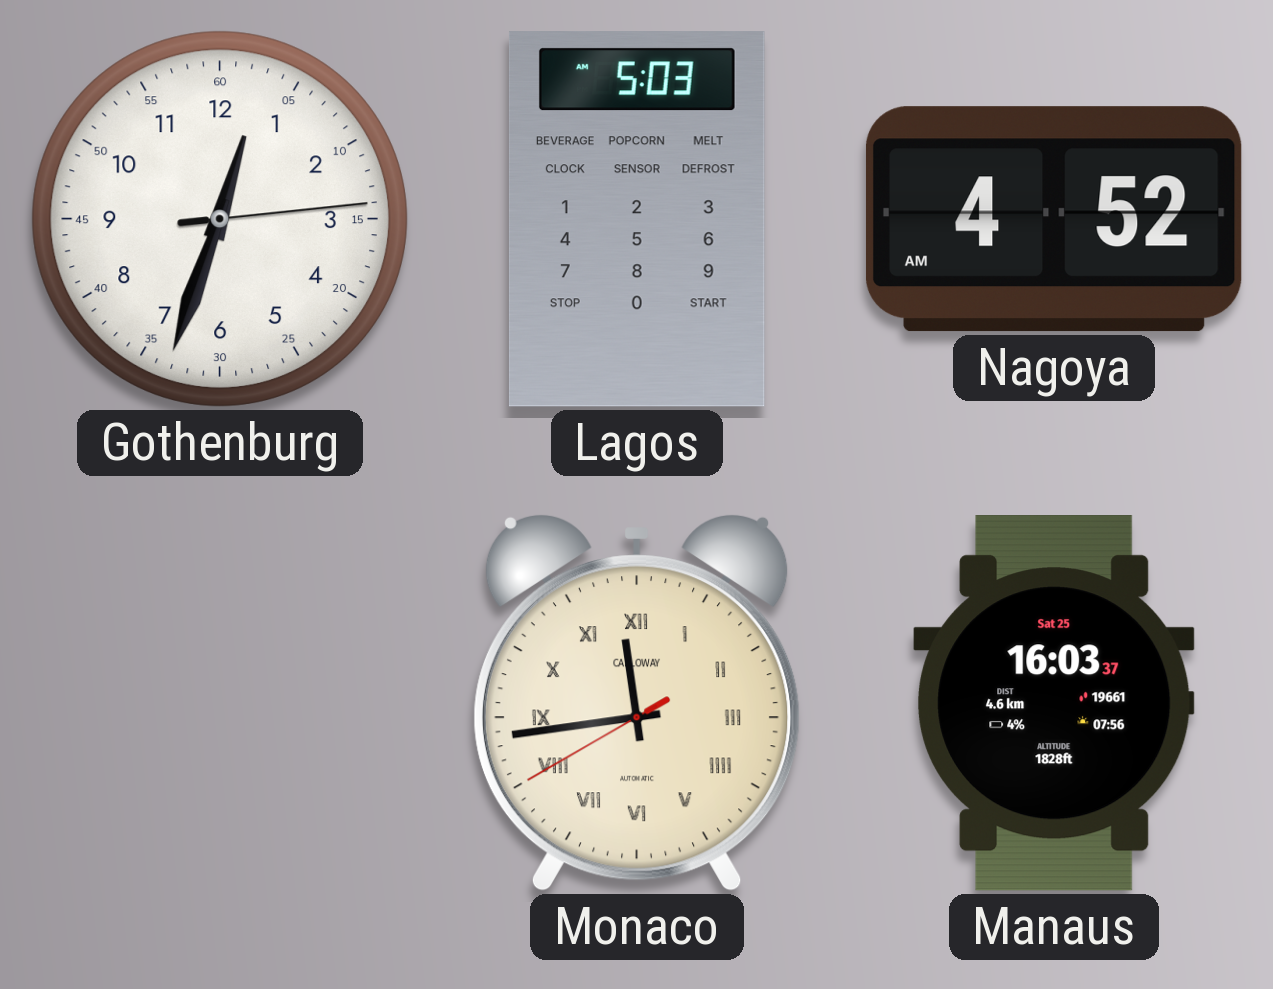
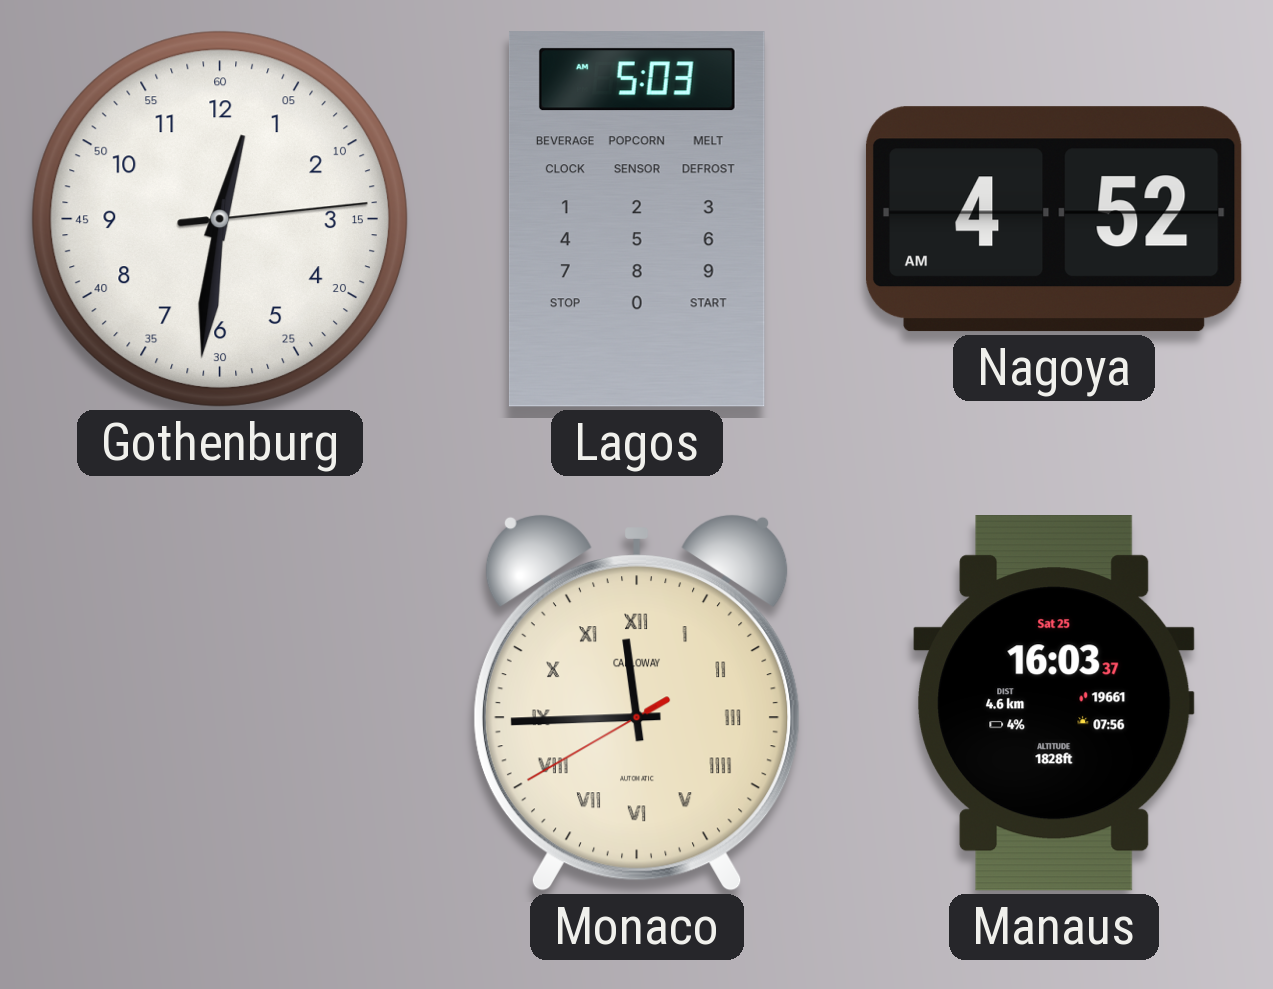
Gothenburg: 12:33 -> 12:31 (220, 219)
Monaco: 11:43 -> 11:44 (637, 703)
